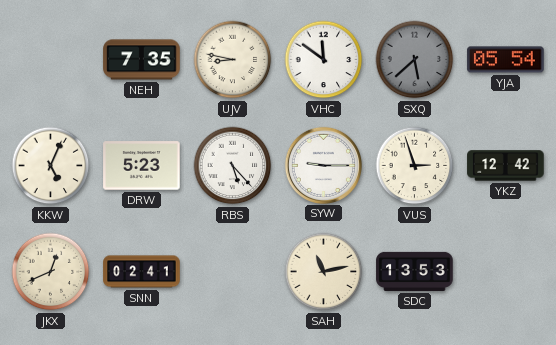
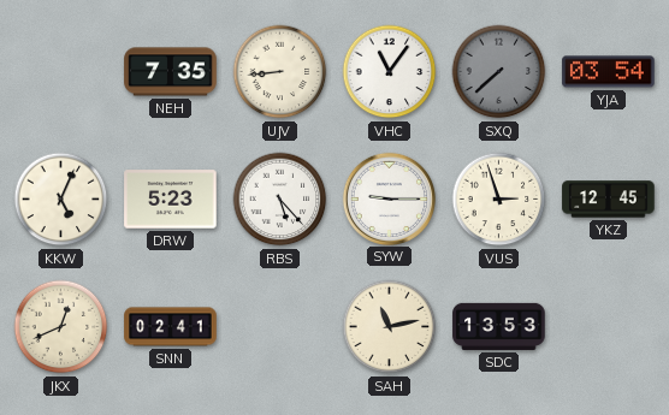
UJV: 8:47 -> 8:44 (280, 72)
VHC: 11:51 -> 11:06 (390, 72)
SXQ: 5:38 -> 7:38 (499, 72)
YJA: 05:54 -> 03:54 (609, 72)
YKZ: 12:42 -> 12:45 (609, 200)
